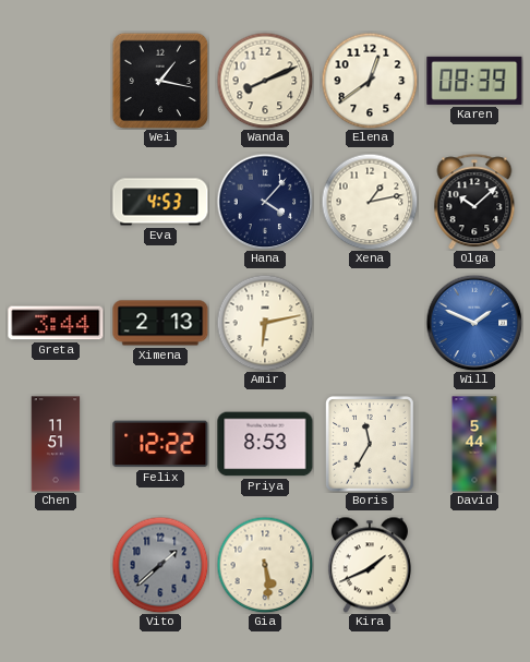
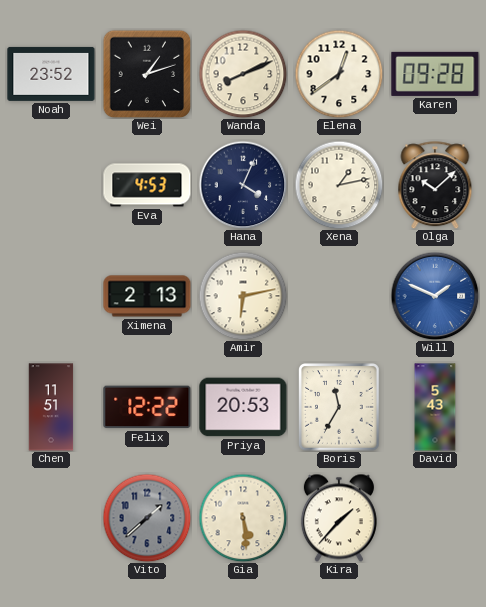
Noah: none -> 23:52 (51, 74)
Wei: 1:17 -> 1:12 (147, 74)
Karen: 08:39 -> 09:28 (435, 74)
Hana: 4:07 -> 4:04 (243, 185)
Greta: 3:44 -> none (56, 323)
Priya: 8:53 -> 20:53 (243, 407)
David: 5:44 -> 5:43 (435, 407)
Kira: 1:41 -> 1:37 (339, 518)
